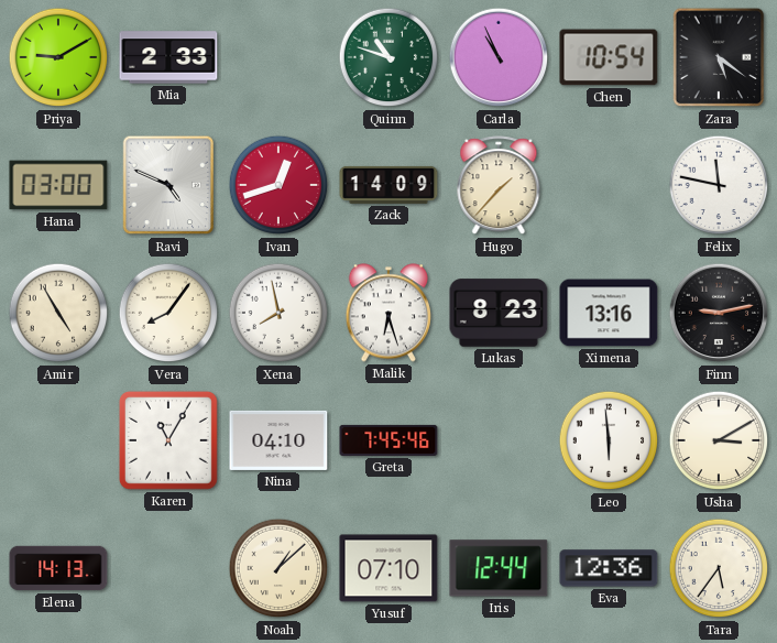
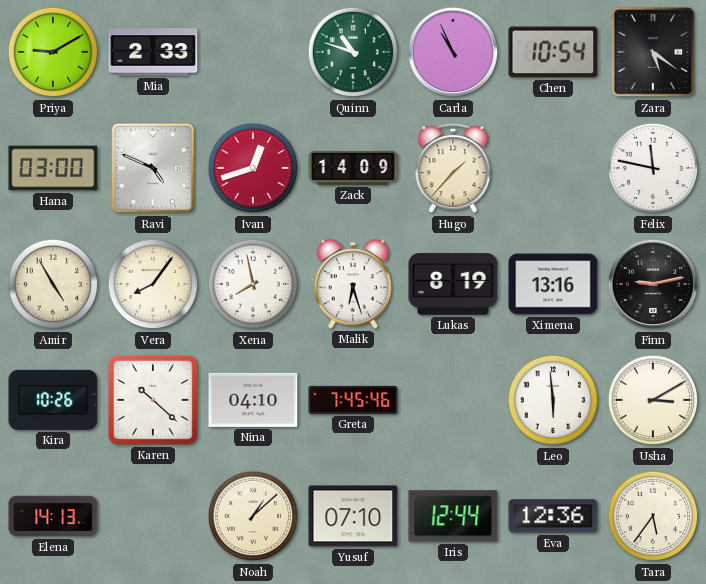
Lukas: 8:23 -> 8:19 (453, 284)
Kira: none -> 10:26 (53, 400)
Karen: 11:05 -> 10:22 (153, 400)
